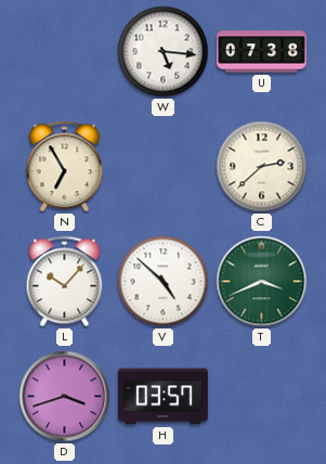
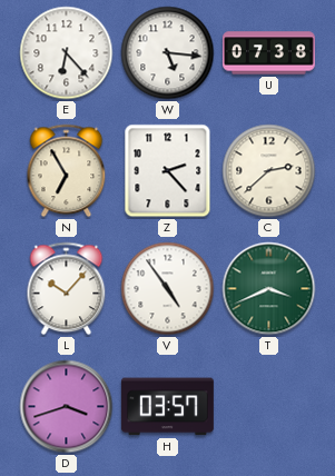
E: none -> 6:23 (67, 53)
Z: none -> 2:23 (168, 171)
V: 4:52 -> 4:54 (168, 289)
